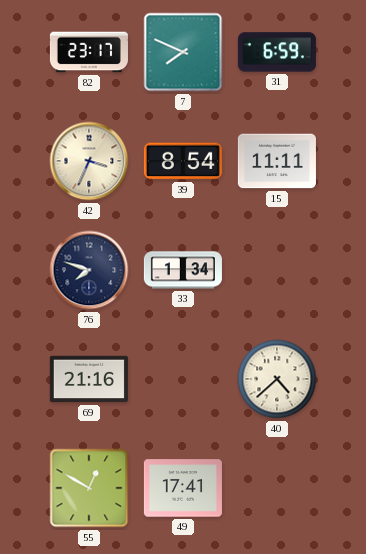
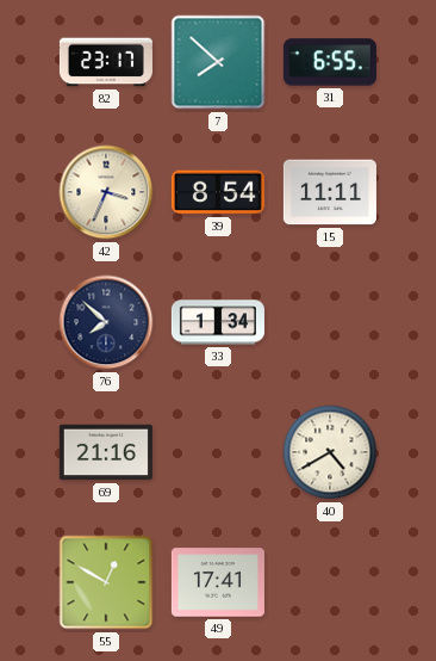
7: 7:49 -> 7:52 (218, 62)
31: 6:59 -> 6:55 (330, 62)
76: 7:48 -> 7:52 (106, 322)
40: 4:38 -> 4:40 (330, 452)
